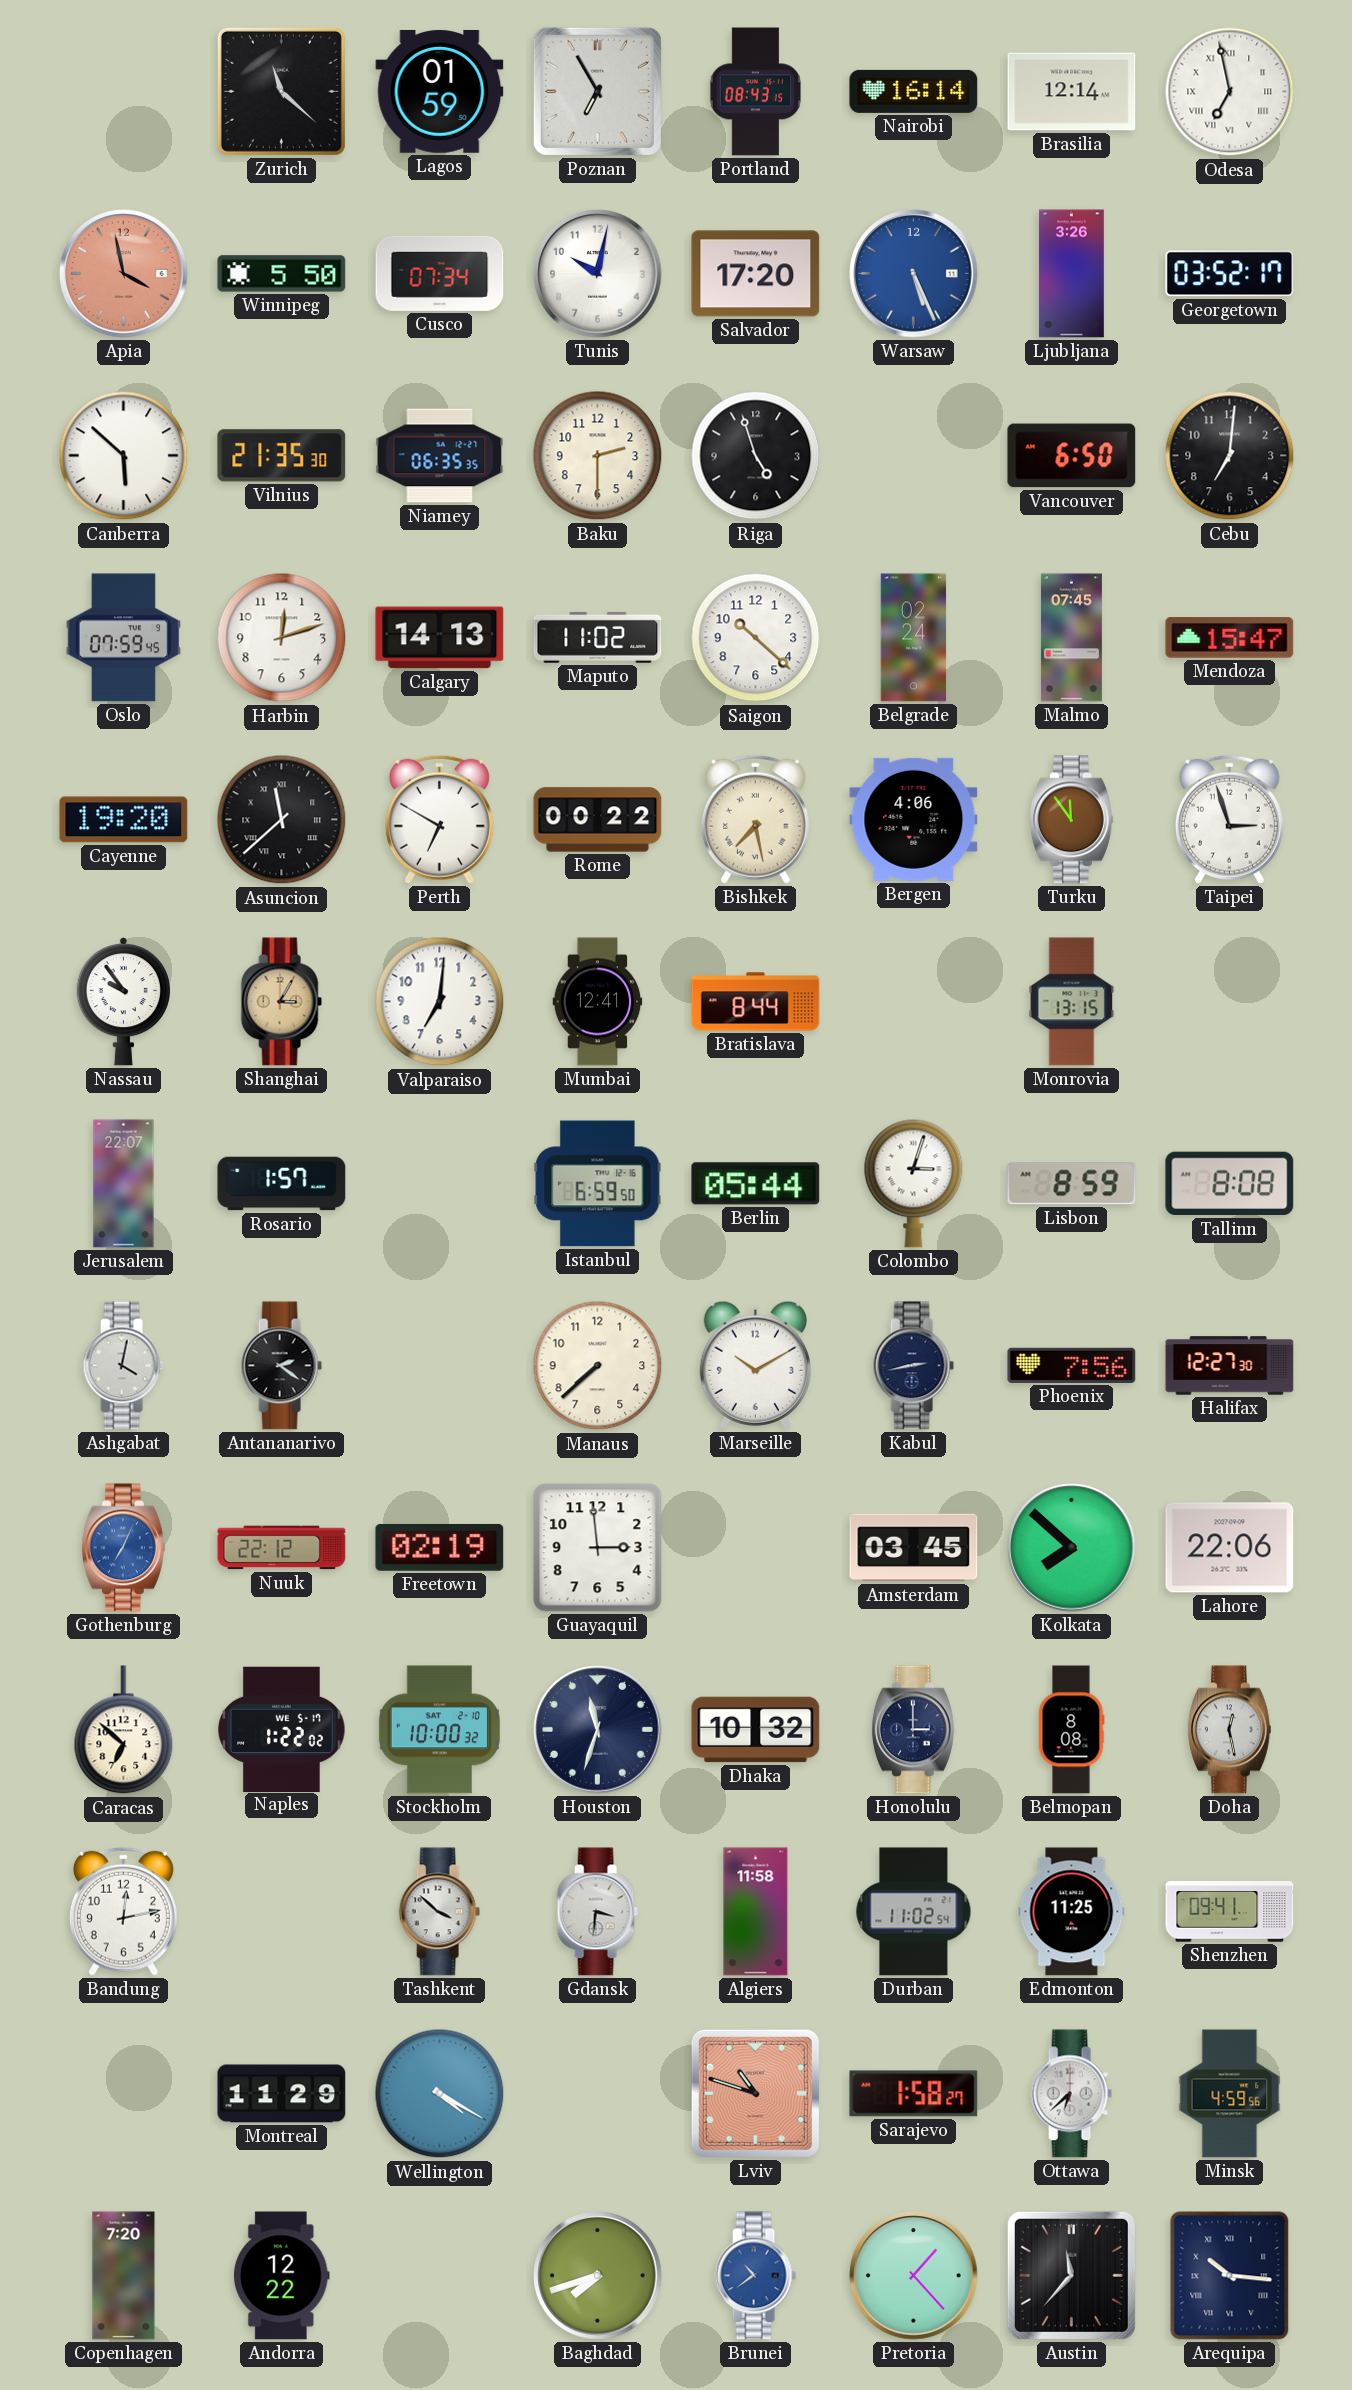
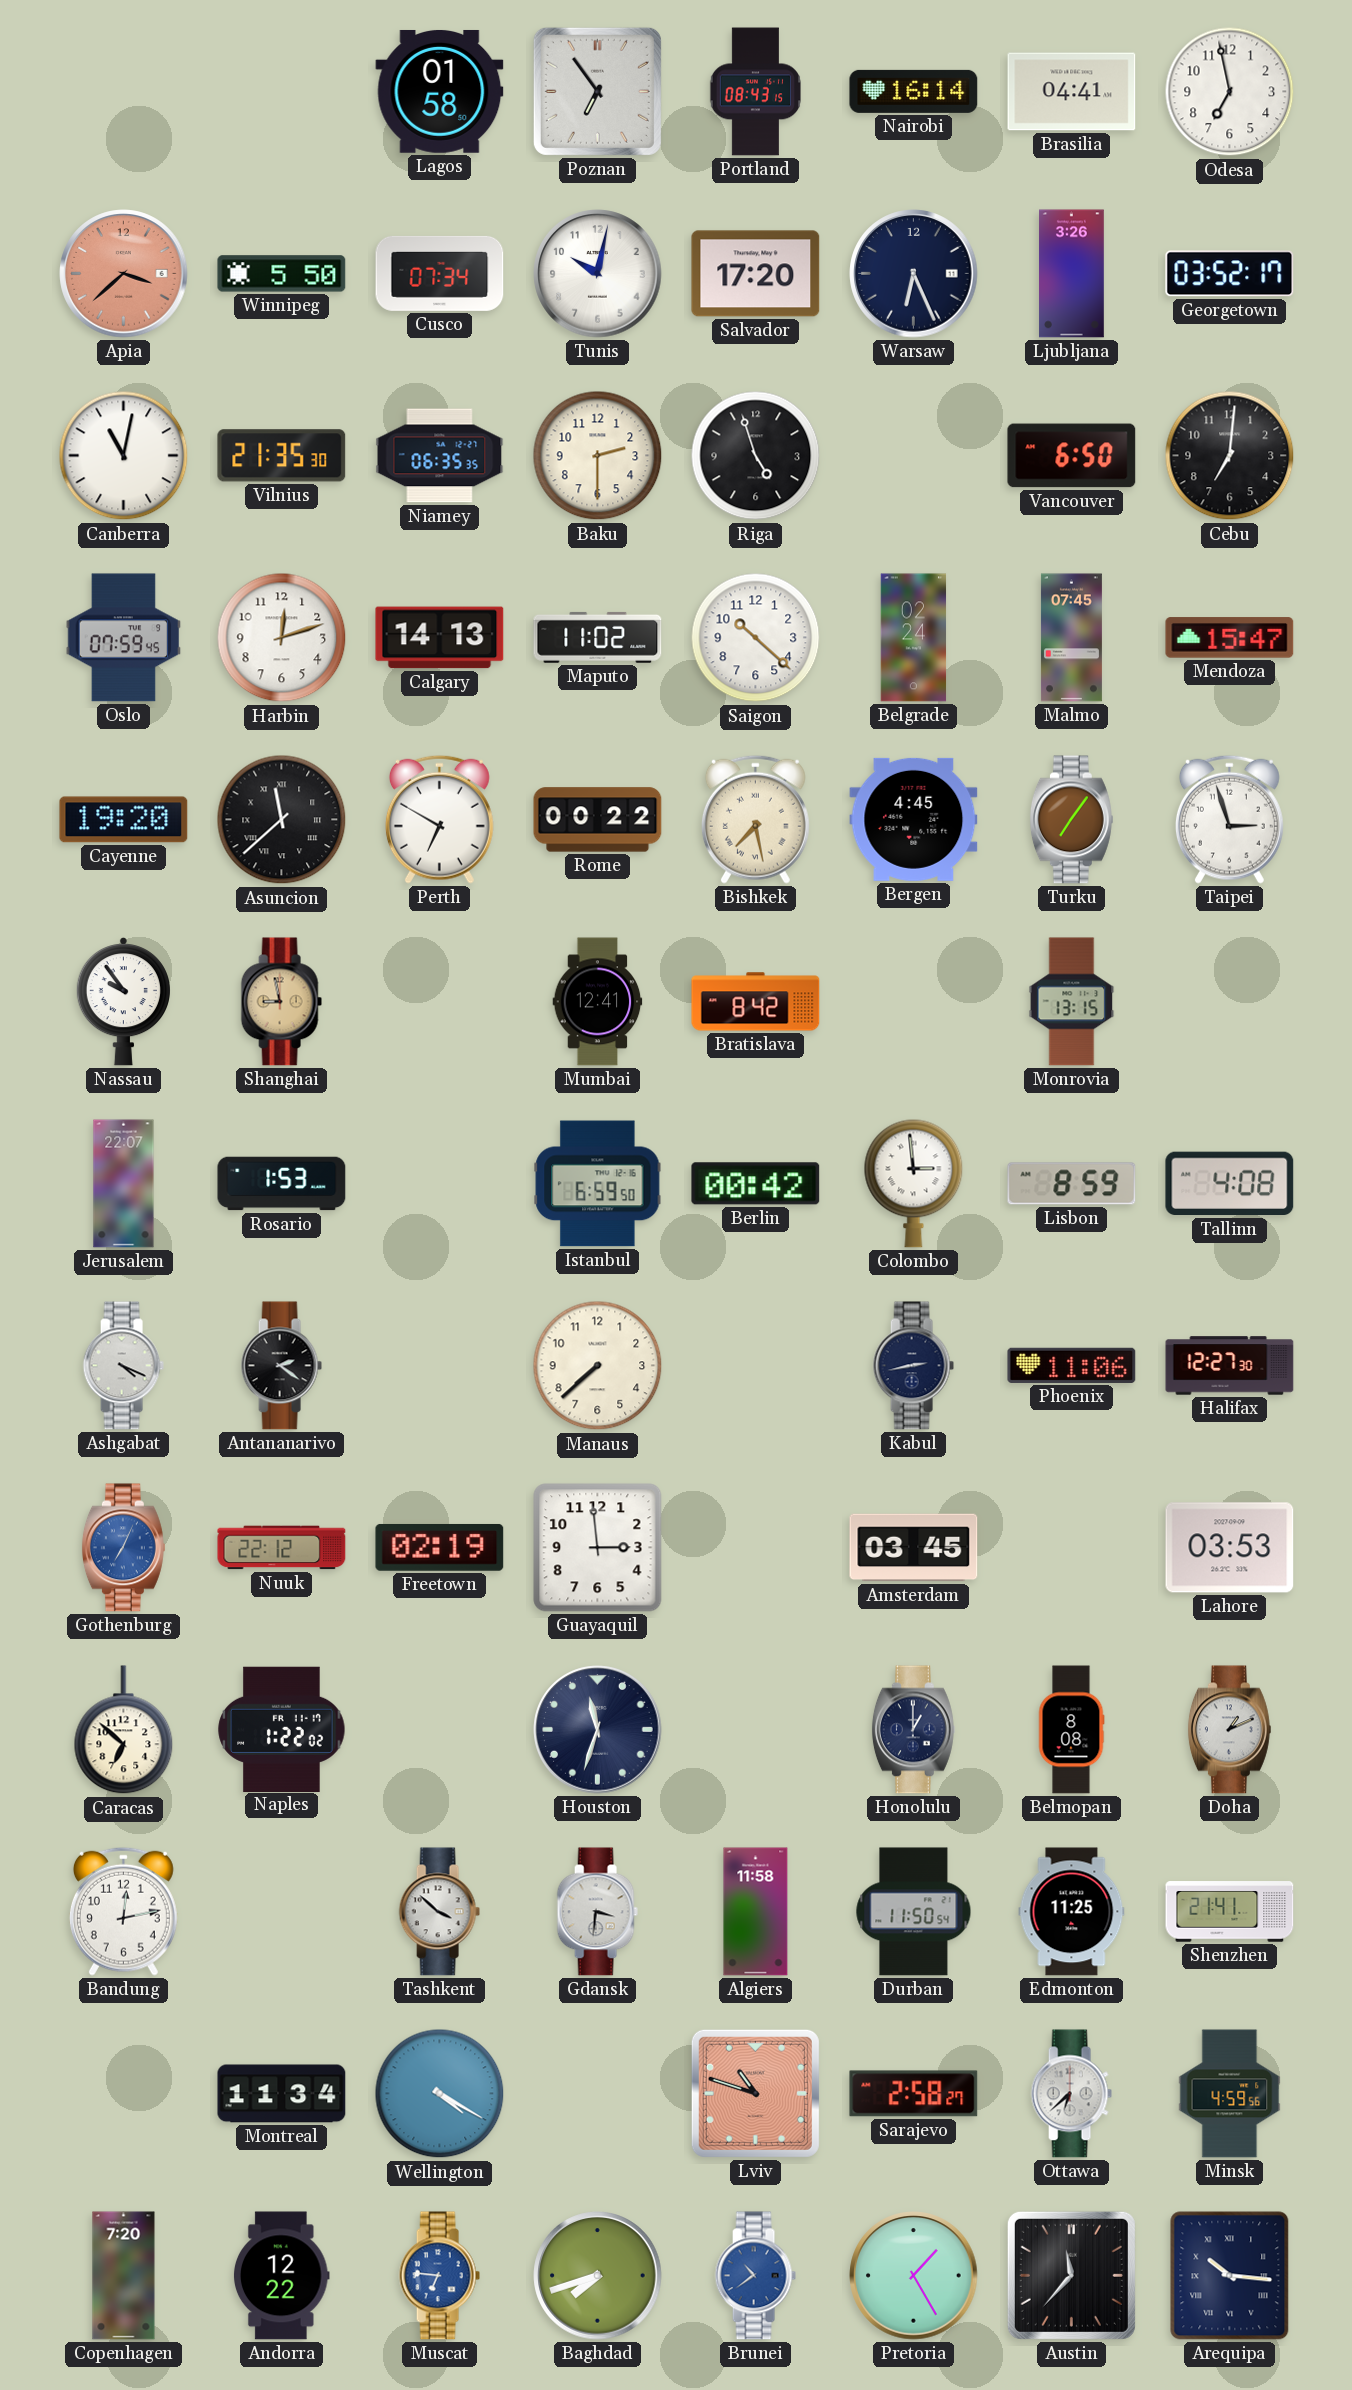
Zurich: 11:22 -> none (281, 91)
Lagos: 01:59 -> 01:58 (440, 91)
Poznan: 6:55 -> 6:54 (597, 91)
Brasilia: 12:14 -> 04:41 (1072, 92)
Odesa numerals: Roman -> Arabic (1230, 92)
Apia: 3:58 -> 3:38 (124, 274)
Warsaw: 5:26 -> 6:26 (914, 274)
Warsaw dial: blue -> navy (914, 274)
Canberra: 5:52 -> 11:02 (124, 456)
Bergen: 4:06 -> 4:45 (914, 819)
Turku: 11:54 -> 7:06 (1071, 820)
Shanghai: 3:05 -> 8:58 (281, 1002)
Valparaiso: 7:01 -> none (440, 1002)
Bratislava: 8:44 -> 8:42 (756, 1002)
Rosario: 1:57 -> 1:53 (282, 1184)
Berlin: 05:44 -> 00:42 (756, 1184)
Colombo: 3:03 -> 2:59 (914, 1183)
Tallinn: 8:08 -> 4:08 (1230, 1184)
Ashgabat: 4:02 -> 4:19 (123, 1366)
Marseille: 10:10 -> none (755, 1365)
Phoenix: 7:56 -> 11:06 (1072, 1365)
Kolkata: 7:52 -> none (1072, 1548)
Lahore: 22:06 -> 03:53 (1230, 1548)
Naples date: WE 5-17 -> FR 11-17 (282, 1729)
Stockholm: 10:00 -> none (439, 1730)
Dhaka: 10:32 -> none (756, 1730)
Honolulu: 3:00 -> 1:00 (913, 1730)
Doha: 12:28 -> 1:11 (1229, 1730)
Durban: 11:02 -> 11:50 (914, 1912)
Shenzhen: 09:41 -> 21:41 (1230, 1912)
Montreal: 11:29 -> 11:34 (282, 2094)
Sarajevo: 1:58 -> 2:58 (914, 2094)
Muscat: none -> 6:46 (439, 2276)
Pretoria: 1:23 -> 1:25 (914, 2276)
